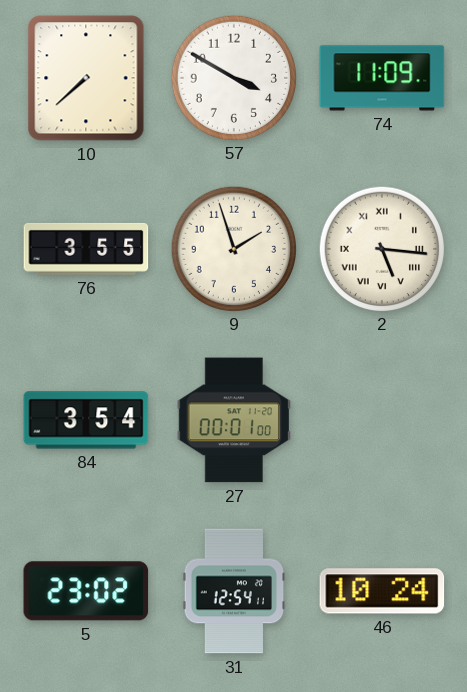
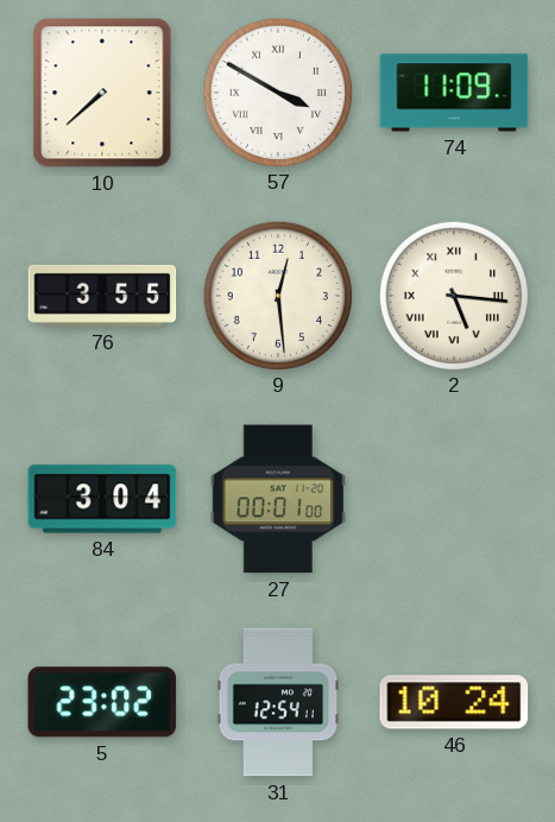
57 numerals: Arabic -> Roman (277, 91)
9: 1:57 -> 12:29 (277, 295)
84: 3:54 -> 3:04 (102, 499)
